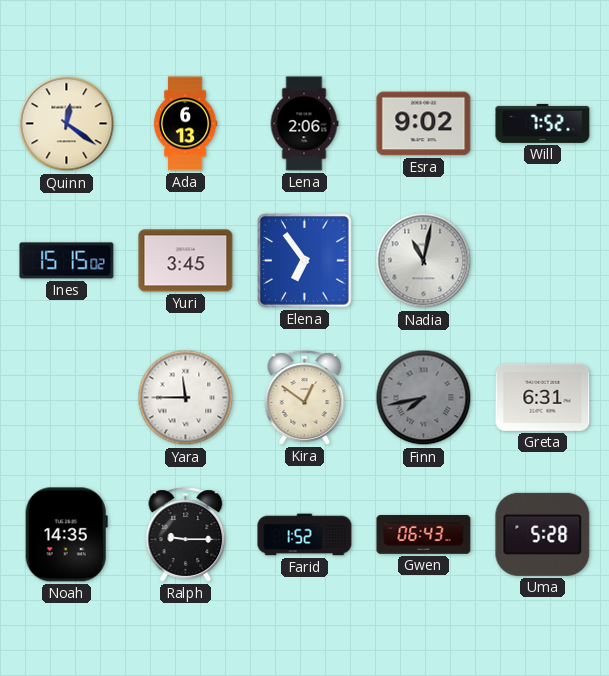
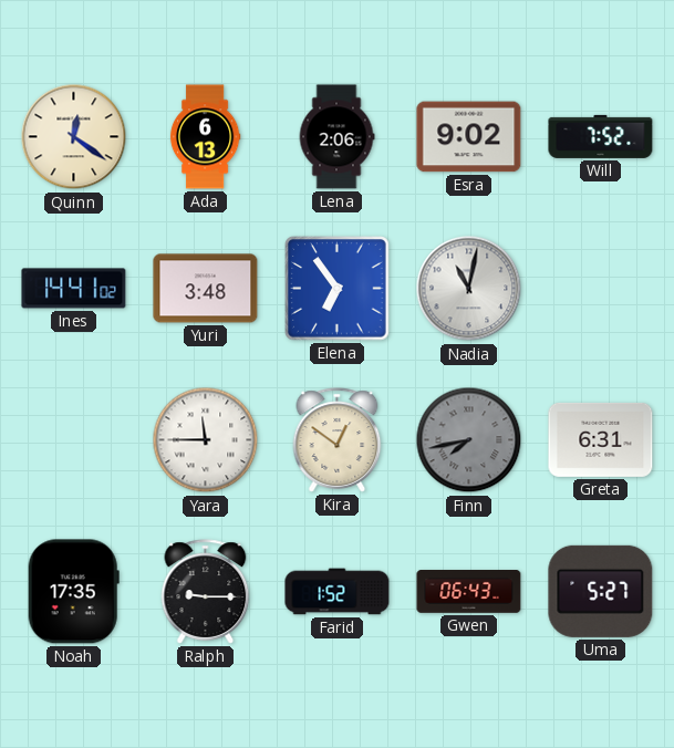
Ines: 15:15 -> 14:41 (74, 289)
Yuri: 3:45 -> 3:48 (206, 289)
Noah: 14:35 -> 17:35 (73, 592)
Uma: 5:28 -> 5:27 (601, 591)
